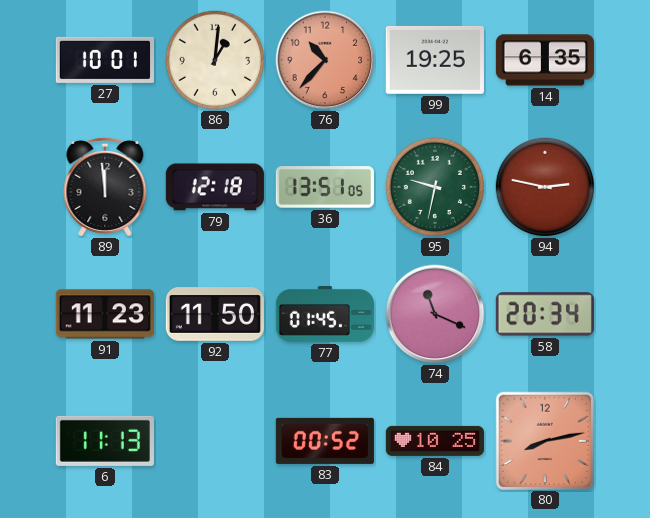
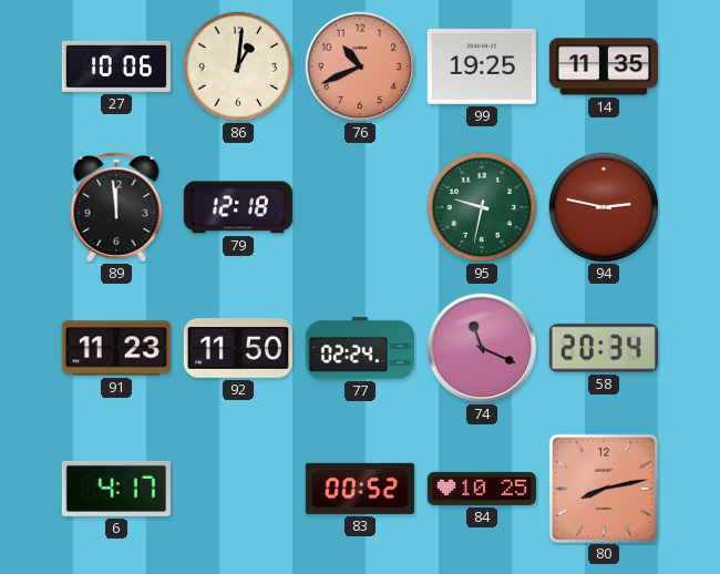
27: 10:01 -> 10:06 (116, 66)
76: 10:37 -> 10:41 (360, 66)
14: 6:35 -> 11:35 (604, 66)
36: 13:51 -> none (325, 187)
77: 01:45 -> 02:24 (360, 349)
6: 11:13 -> 4:17 (116, 489)
